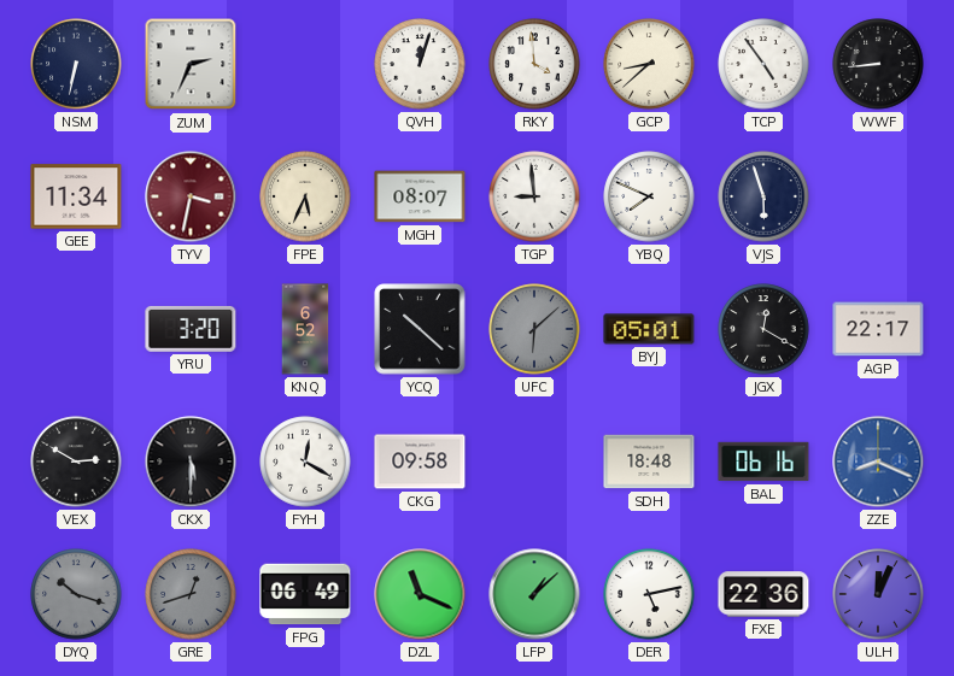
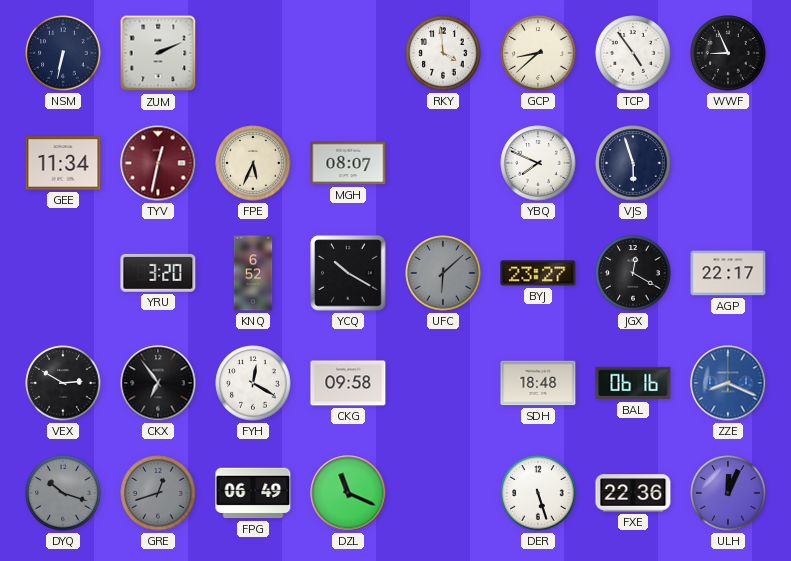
ZUM: 2:34 -> 2:11 (158, 53)
QVH: 12:03 -> none (420, 64)
WWF: 8:44 -> 8:56 (728, 53)
TYV: 3:32 -> 12:32 (158, 163)
TGP: 8:59 -> none (534, 196)
YCQ: 10:22 -> 10:20 (348, 273)
BYJ: 05:01 -> 23:27 (538, 273)
CKX: 5:30 -> 6:54 (158, 383)
LFP: 1:08 -> none (534, 594)
DER: 5:13 -> 5:27 (538, 493)
